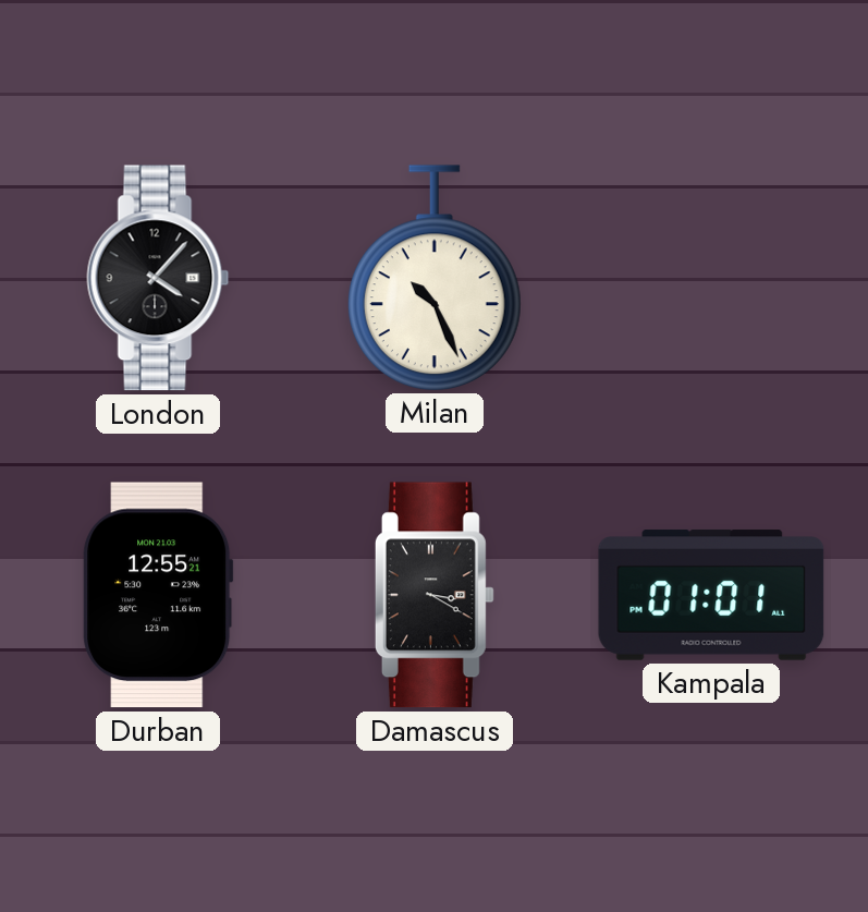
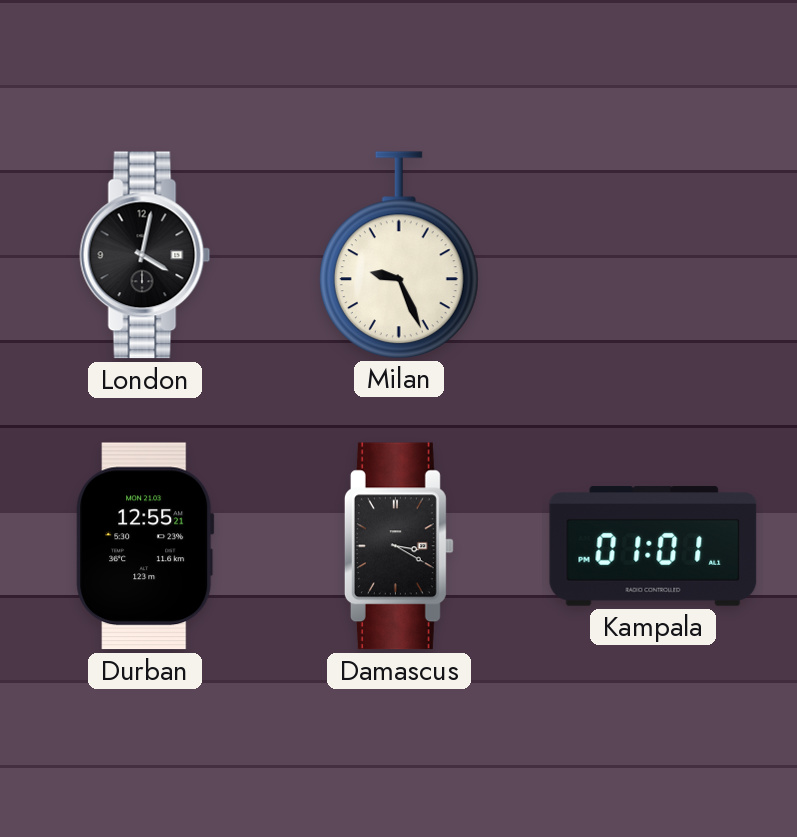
London: 4:07 -> 4:02 (145, 255)
Milan: 10:26 -> 9:26 (399, 255)
